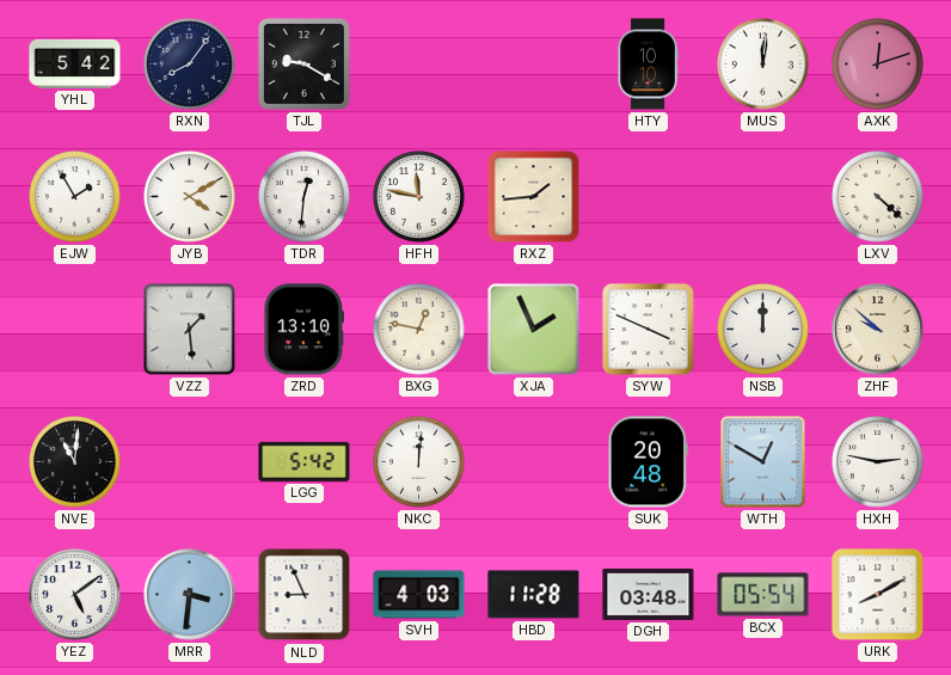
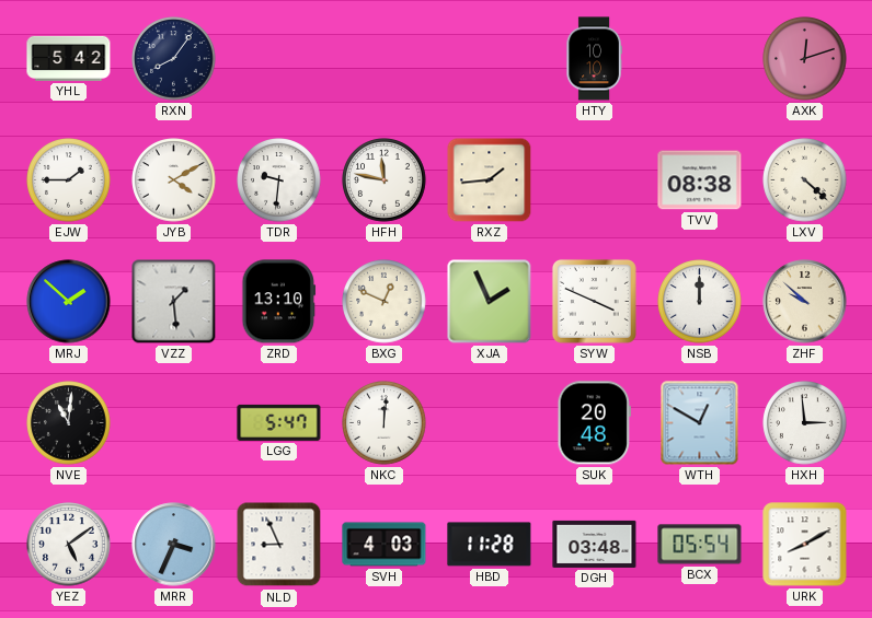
TJL: 9:20 -> none (303, 63)
MUS: 12:01 -> none (763, 65)
EJW: 1:55 -> 1:45 (69, 180)
TDR: 12:31 -> 9:31 (279, 180)
TVV: none -> 08:38 (700, 180)
MRJ: none -> 1:52 (69, 302)
BXG: 12:47 -> 12:49 (385, 302)
LGG: 5:42 -> 5:47 (279, 422)
HXH: 2:47 -> 2:59 (805, 423)
MRR: 3:31 -> 3:34 (174, 545)
